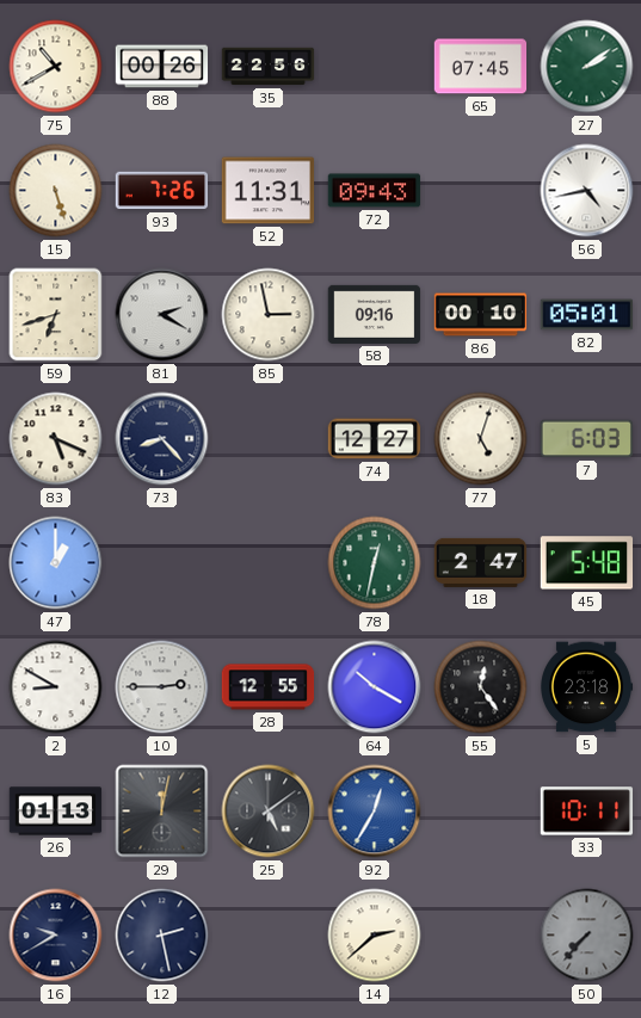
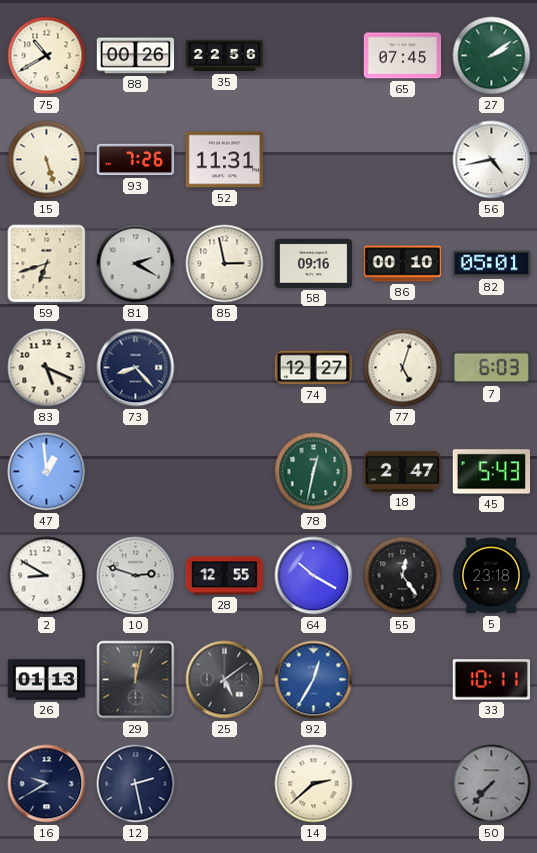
72: 09:43 -> none (375, 191)
47: 1:00 -> 12:59 (47, 472)
45: 5:48 -> 5:43 (492, 472)
10: 2:45 -> 2:48 (136, 576)
